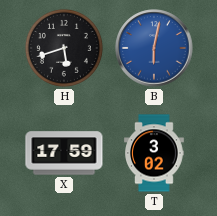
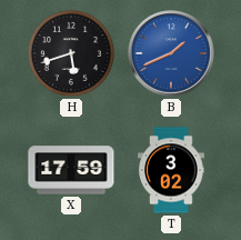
B: 6:02 -> 1:41 (171, 53)
